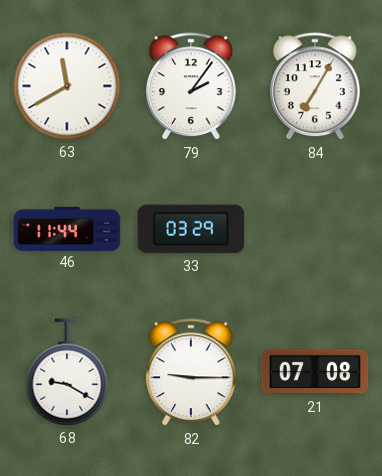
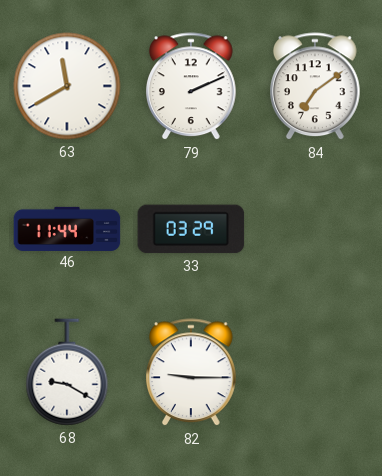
79: 2:06 -> 2:11 (192, 87)
84: 7:05 -> 7:09 (316, 87)
21: 07:08 -> none (315, 372)
